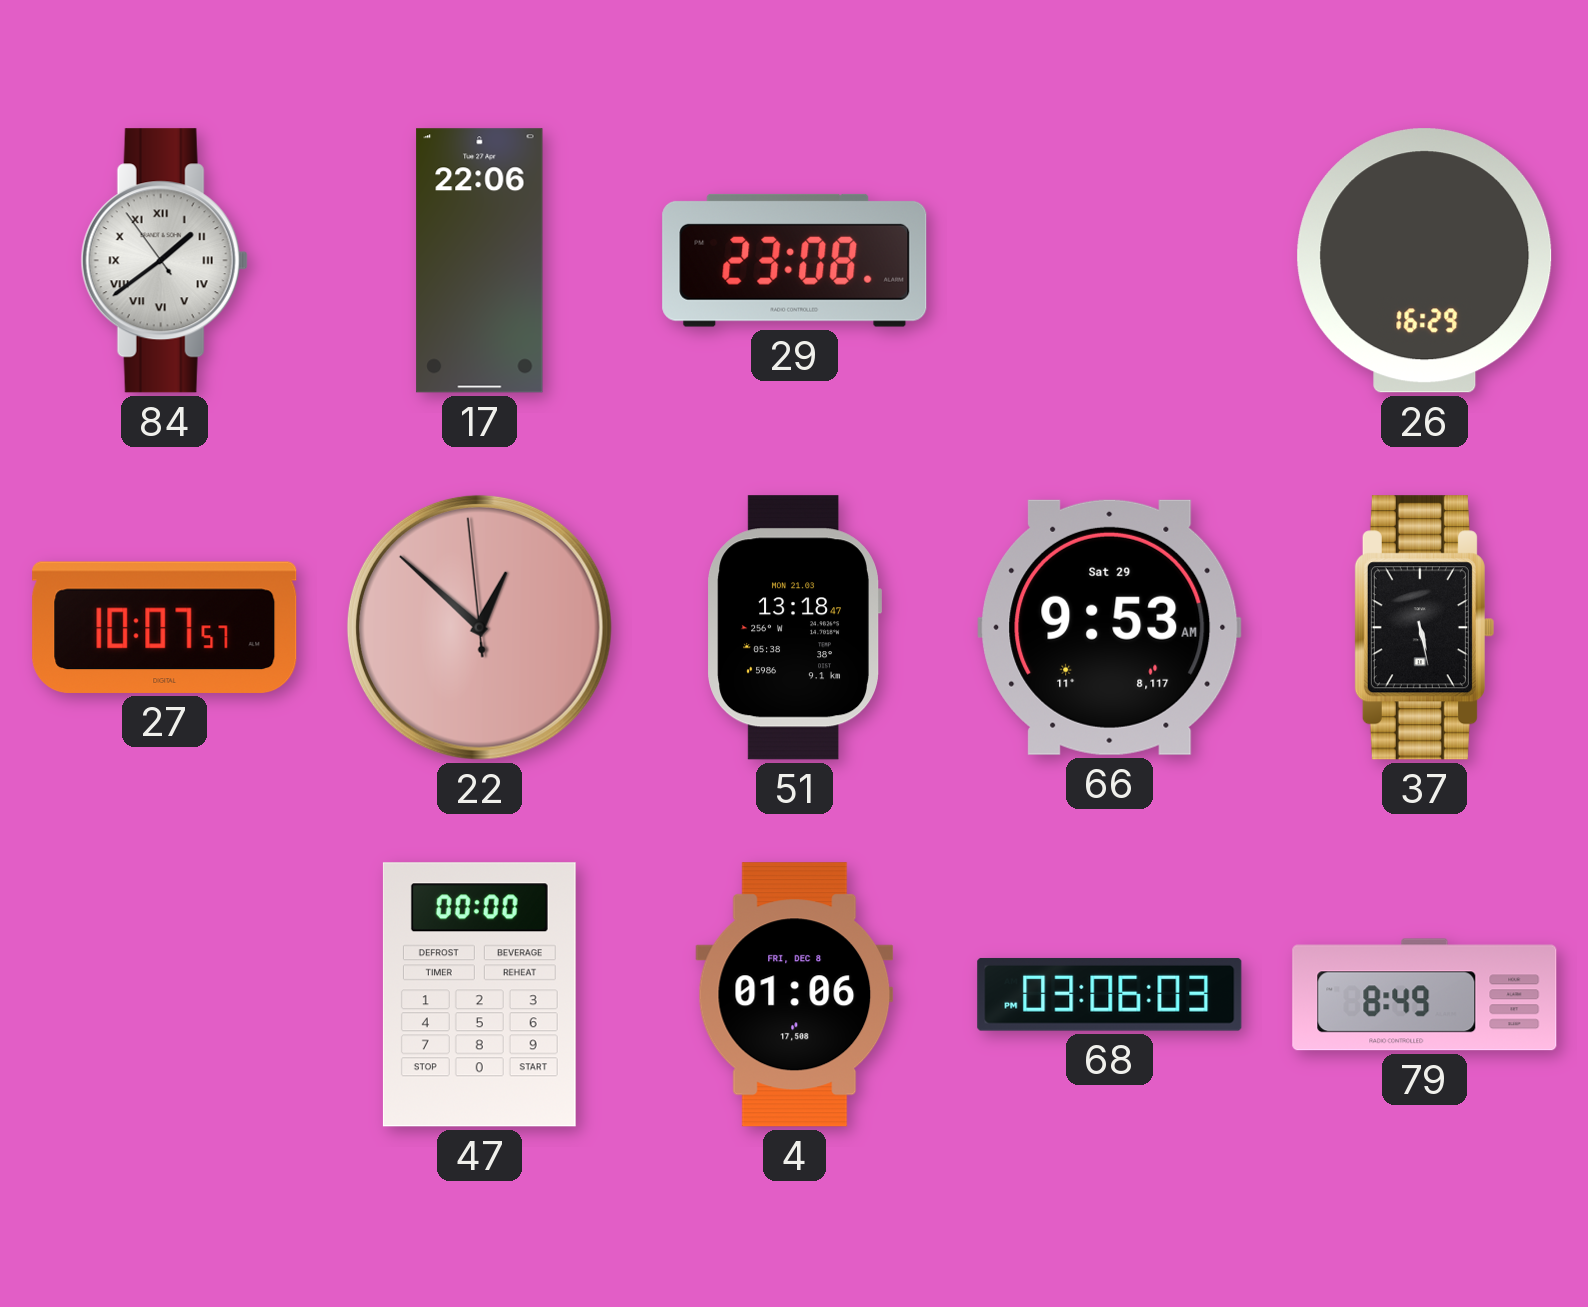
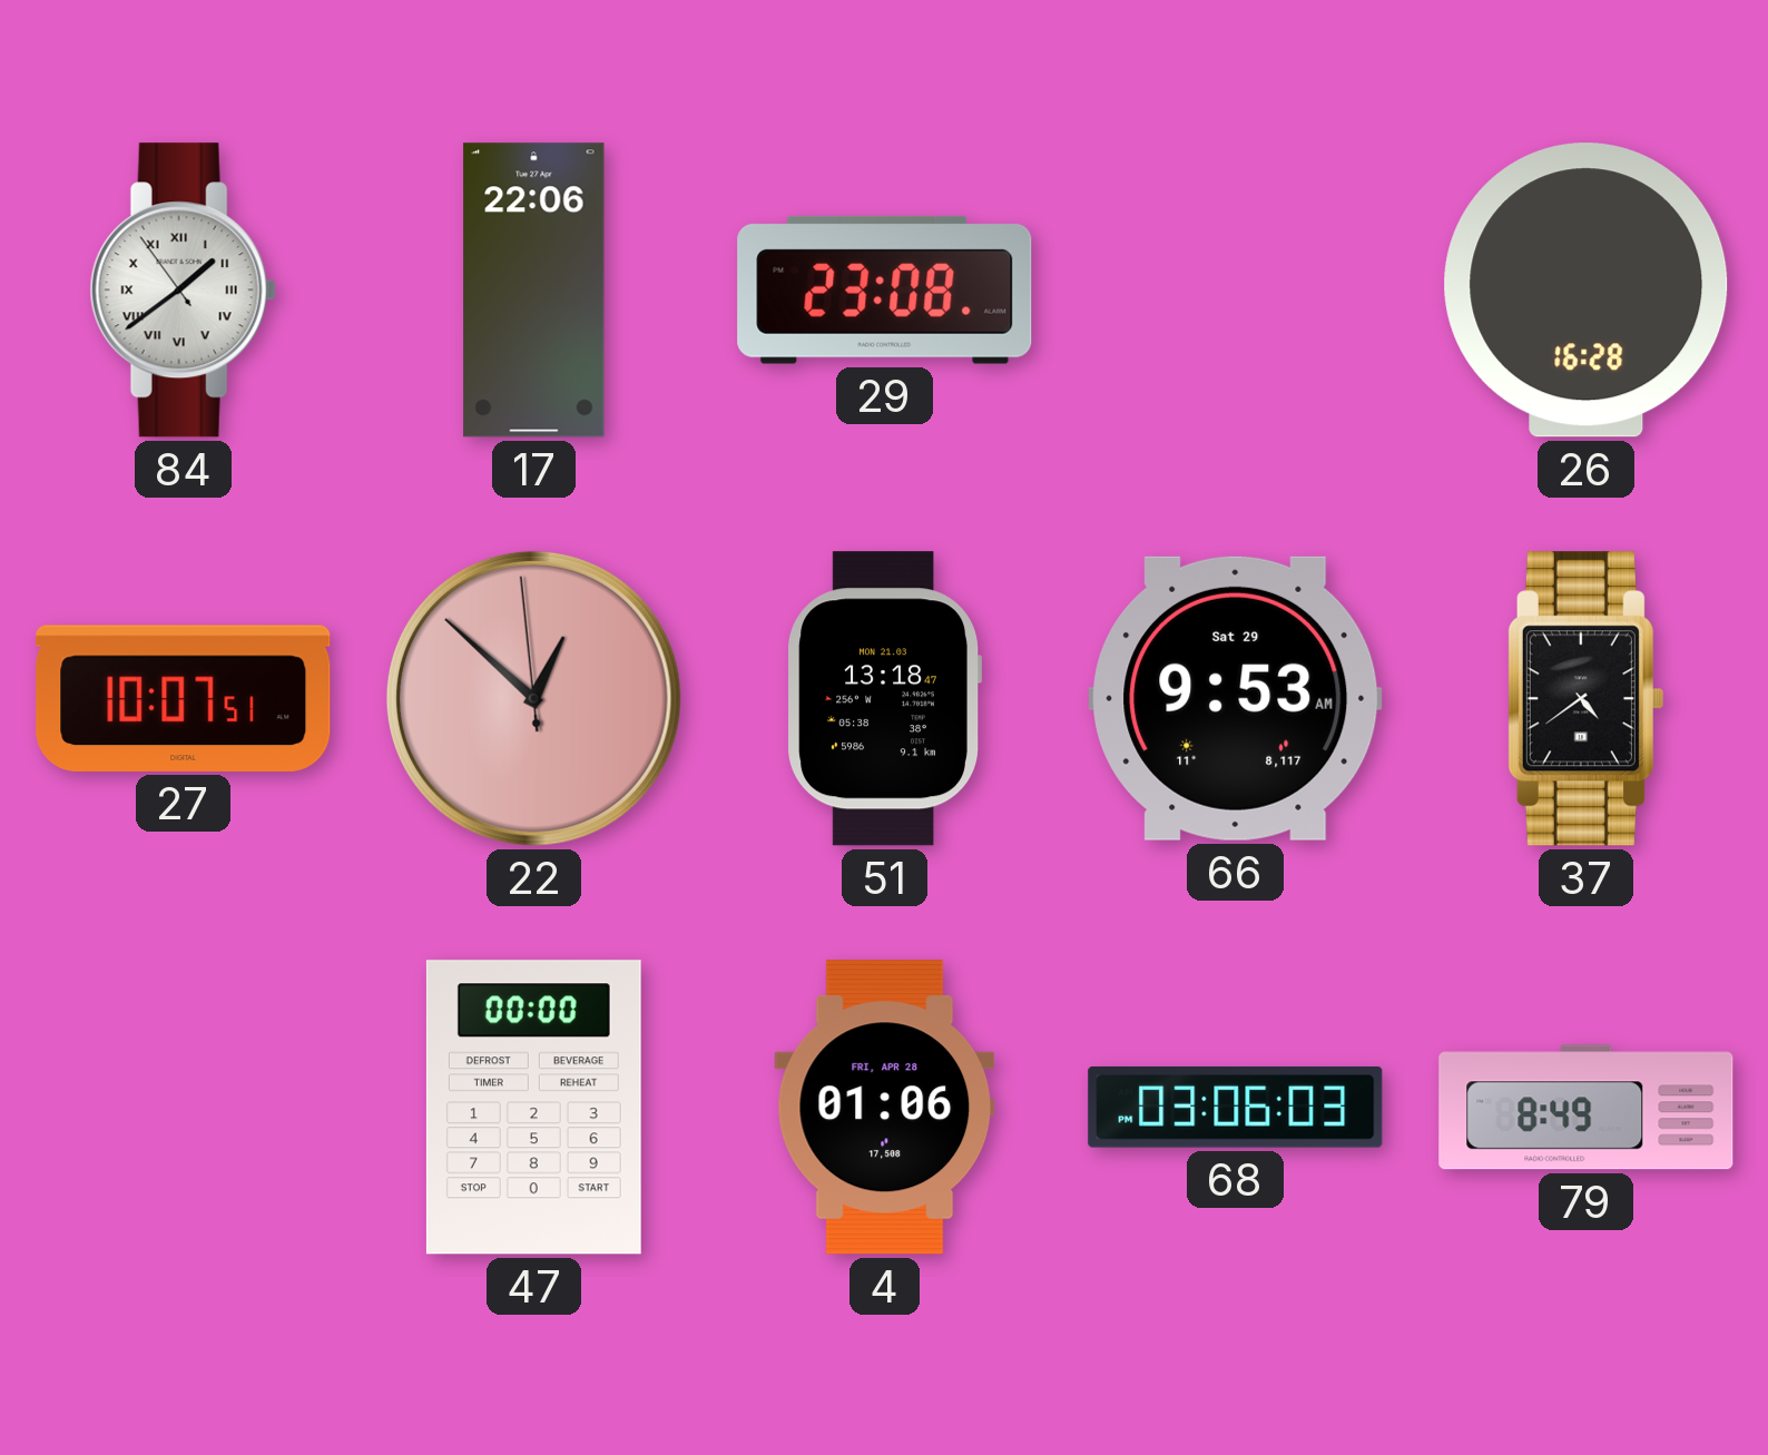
26: 16:29 -> 16:28 (1587, 291)
27: 10:07:57 -> 10:07:51 (184, 698)
37: 5:28 -> 4:39 (1585, 699)
4 date: FRI, DEC 8 -> FRI, APR 28 (885, 1108)
